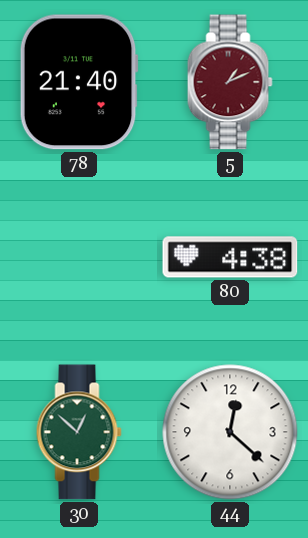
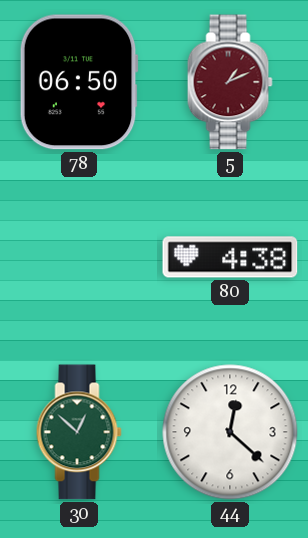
78: 21:40 -> 06:50 (79, 82)
